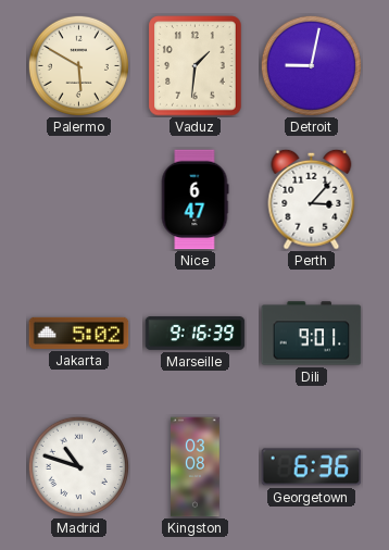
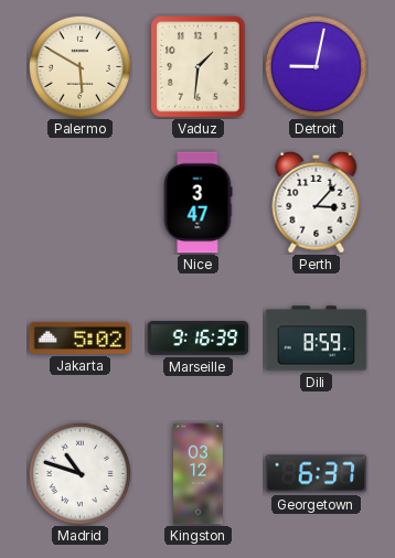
Nice: 6:47 -> 3:47 (197, 203)
Dili: 9:01 -> 8:59 (317, 339)
Kingston: 03:08 -> 03:12 (199, 474)
Georgetown: 6:36 -> 6:37 (317, 474)
